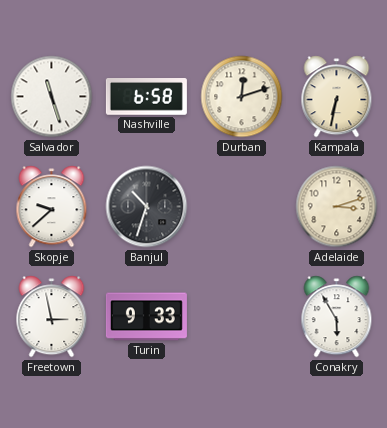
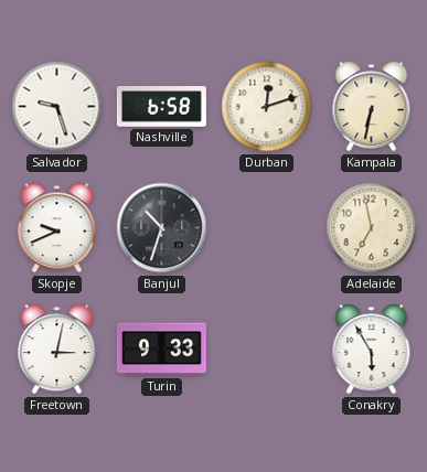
Salvador: 11:27 -> 9:27 (57, 107)
Skopje: 9:38 -> 9:41 (57, 228)
Adelaide: 3:12 -> 6:58 (372, 228)
Freetown: 2:58 -> 3:02 (57, 350)
